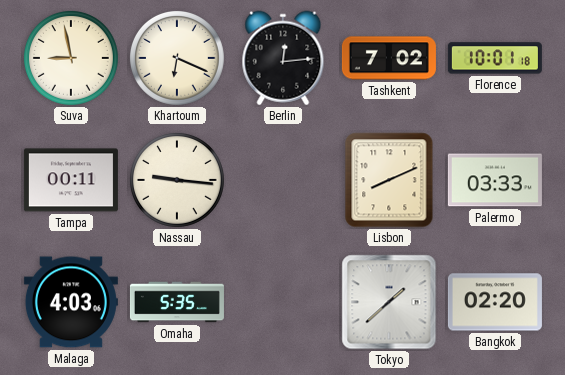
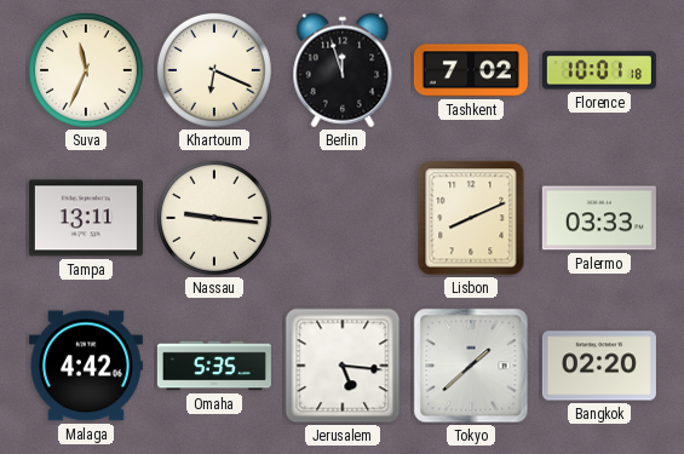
Suva: 8:58 -> 11:34 (86, 70)
Berlin: 12:14 -> 11:57 (343, 70)
Tampa: 00:11 -> 13:11 (86, 218)
Malaga: 4:03 -> 4:42 (86, 366)
Jerusalem: none -> 5:16 (343, 366)
